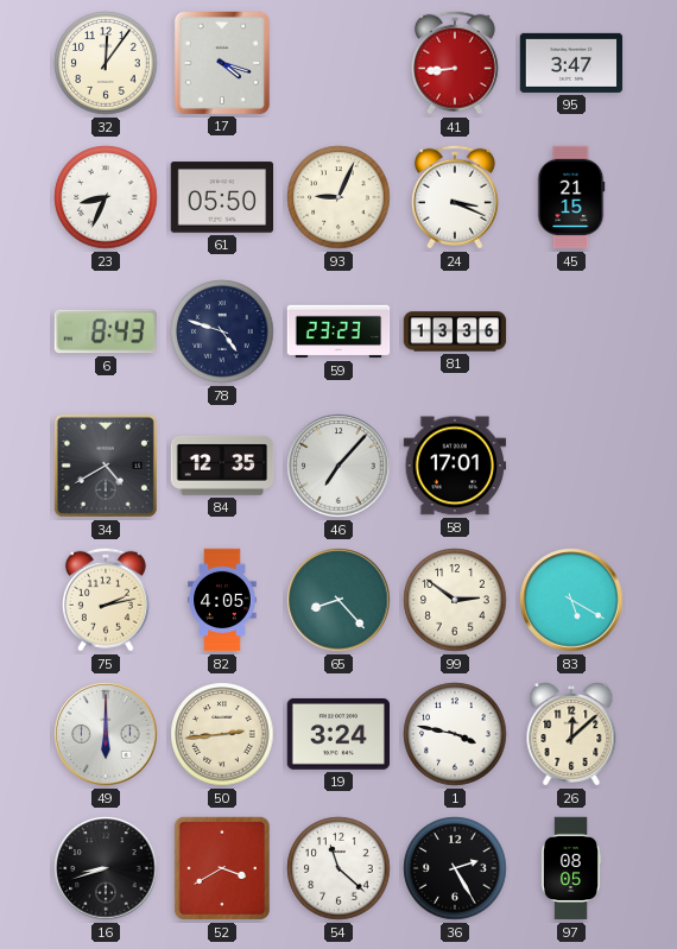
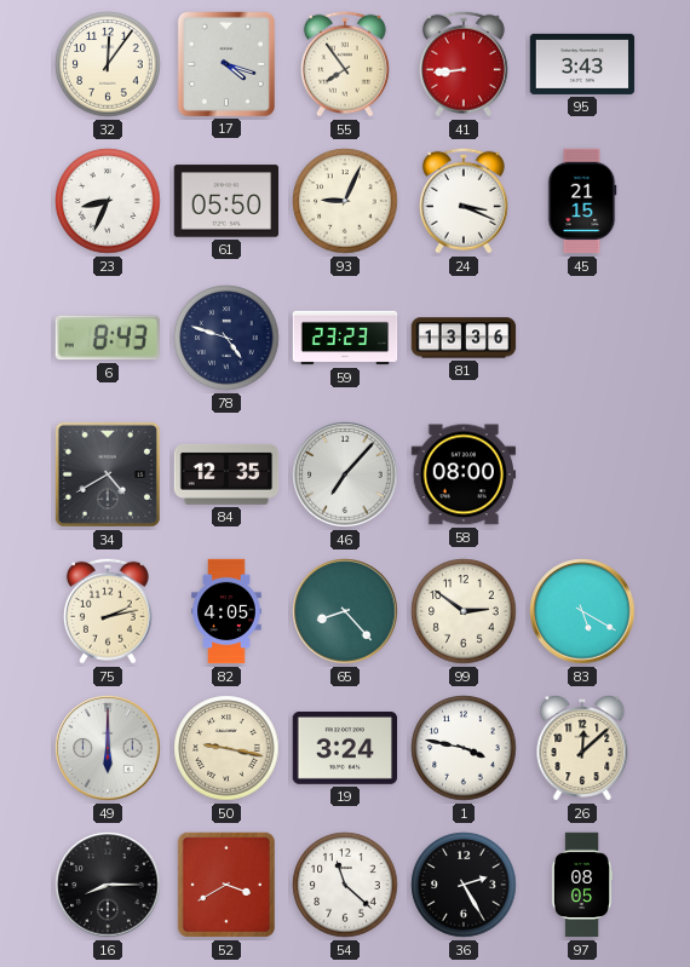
55: none -> 7:54 (345, 64)
95: 3:47 -> 3:43 (582, 64)
58: 17:01 -> 08:00 (464, 474)
50: 2:44 -> 9:17 (226, 748)
16: 8:42 -> 8:15 (108, 885)
